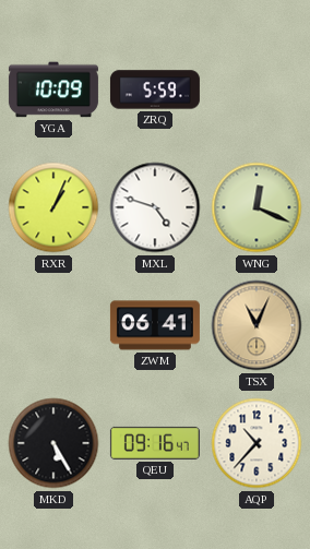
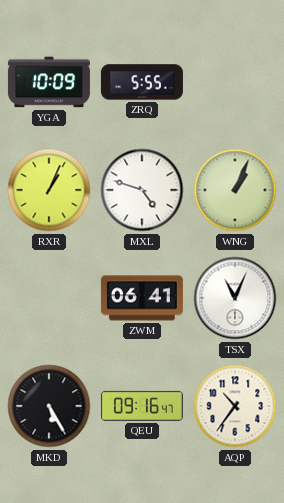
ZRQ: 5:59 -> 5:55 (142, 82)
WNG: 12:19 -> 1:04 (235, 190)
TSX dial: champagne -> white (235, 298)
AQP: 10:37 -> 10:36 (235, 406)
